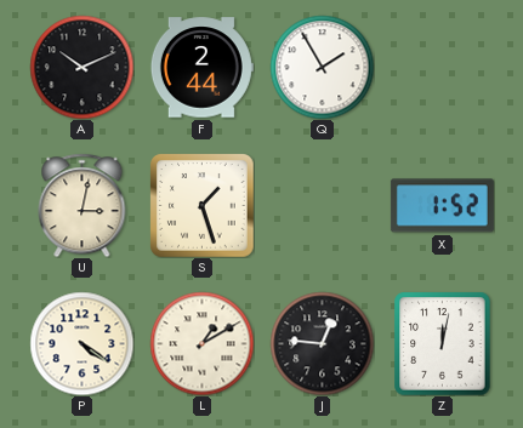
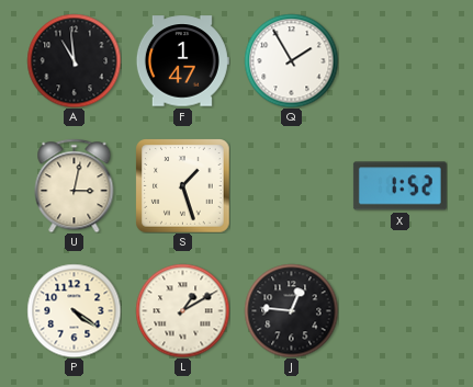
A: 10:11 -> 10:59 (74, 60)
F: 2:44 -> 1:47 (182, 61)
Z: 12:02 -> none (443, 343)
